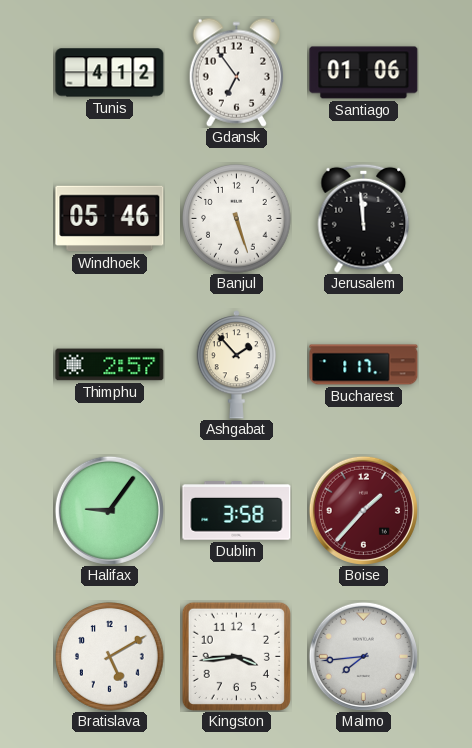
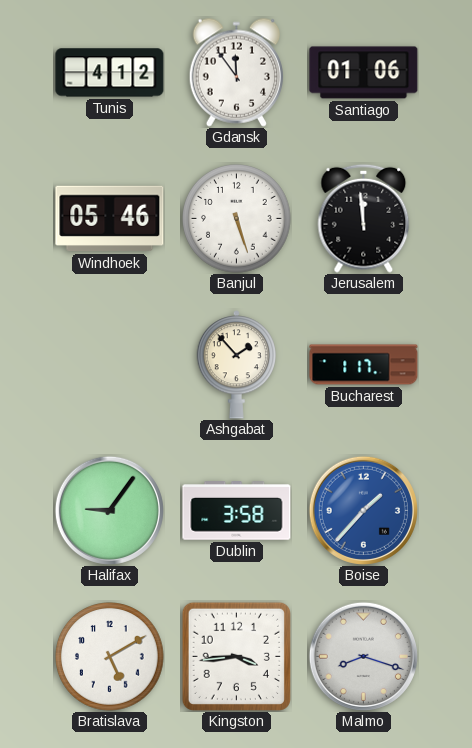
Gdansk: 6:54 -> 11:54 (236, 72)
Thimphu: 2:57 -> none (110, 365)
Boise dial: burgundy -> blue (363, 510)
Malmo: 7:44 -> 8:18 (363, 656)
